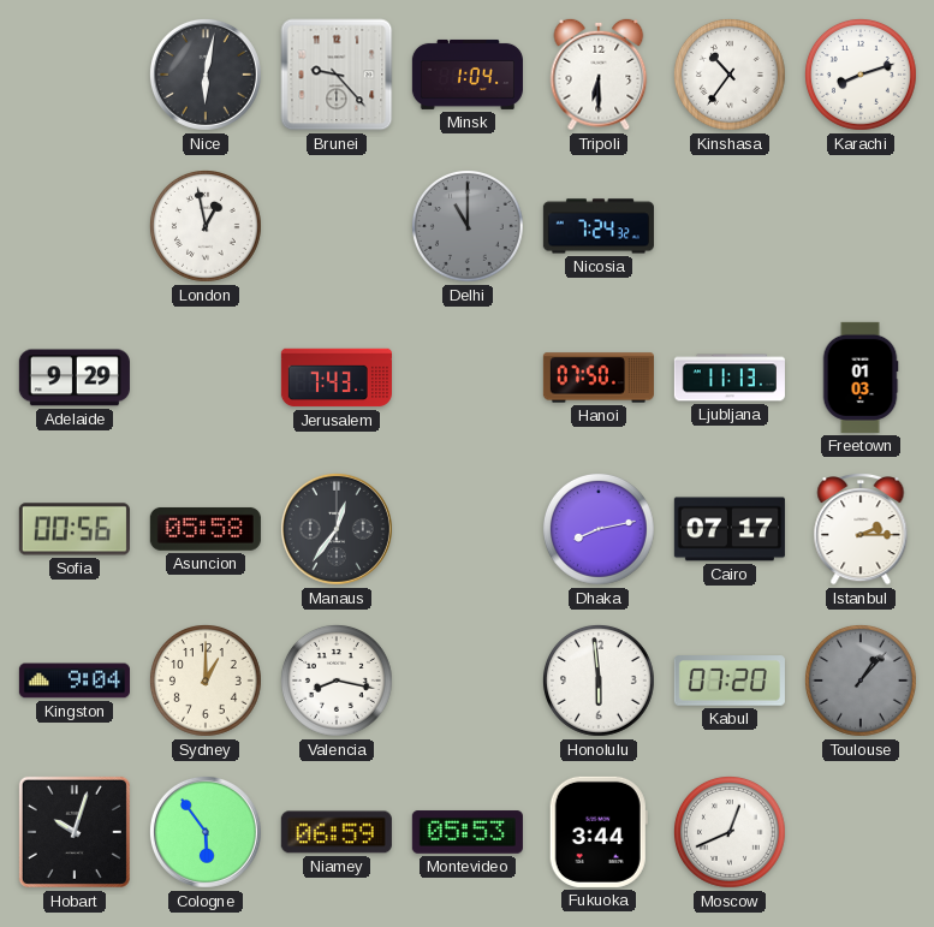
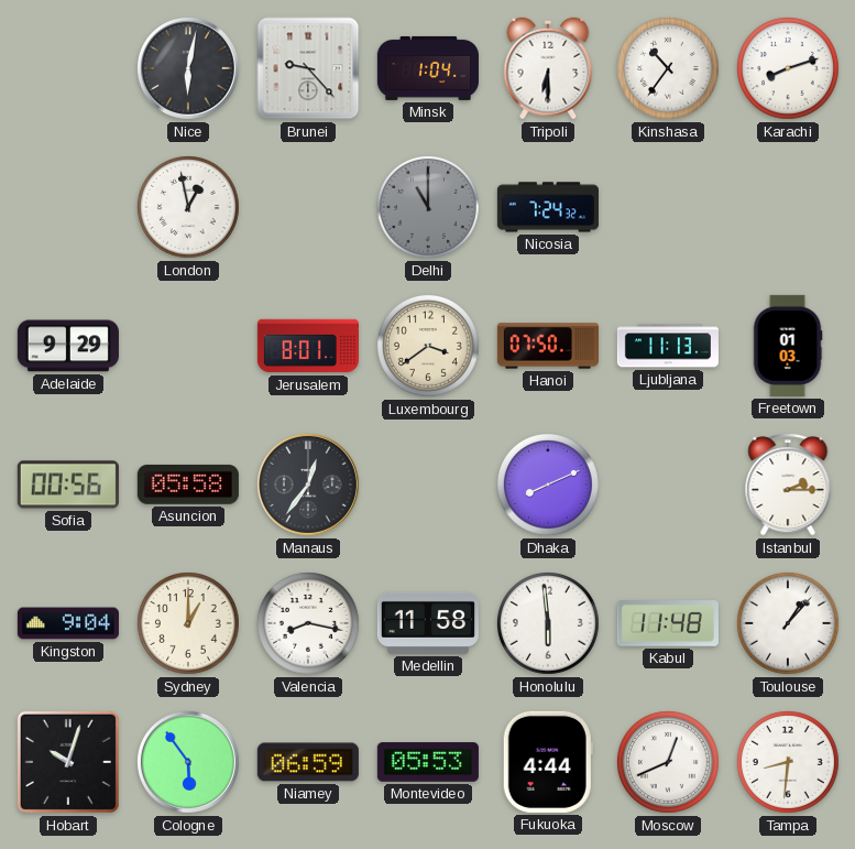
Jerusalem: 7:43 -> 8:01 (308, 346)
Luxembourg: none -> 3:39 (429, 347)
Dhaka: 8:13 -> 8:11 (549, 486)
Cairo: 07:17 -> none (730, 529)
Medellin: none -> 11:58 (428, 623)
Kabul: 07:20 -> 11:48 (668, 623)
Toulouse dial: grey -> white (789, 624)
Fukuoka: 3:44 -> 4:44 (548, 762)
Tampa: none -> 8:31 (789, 763)
